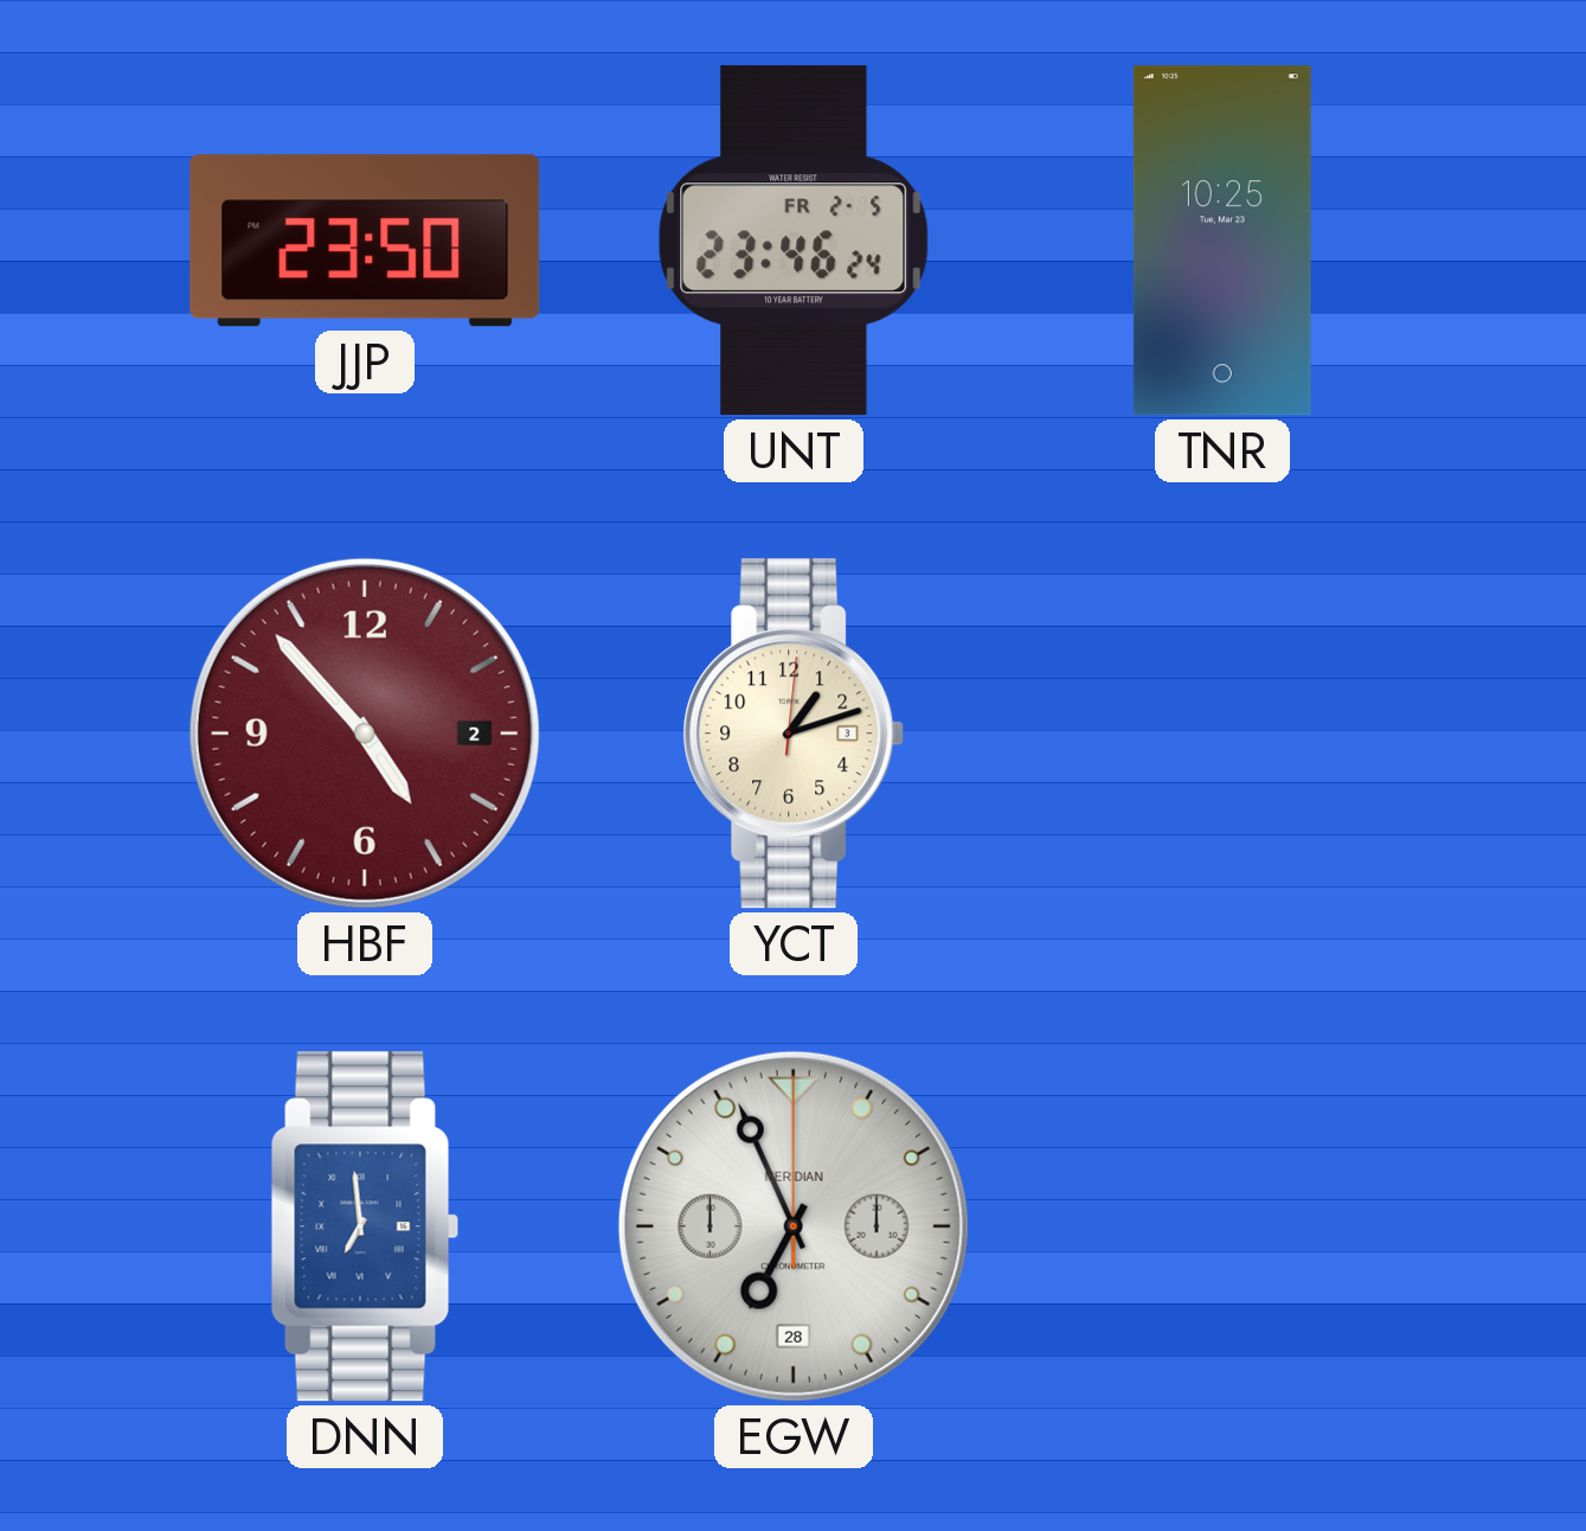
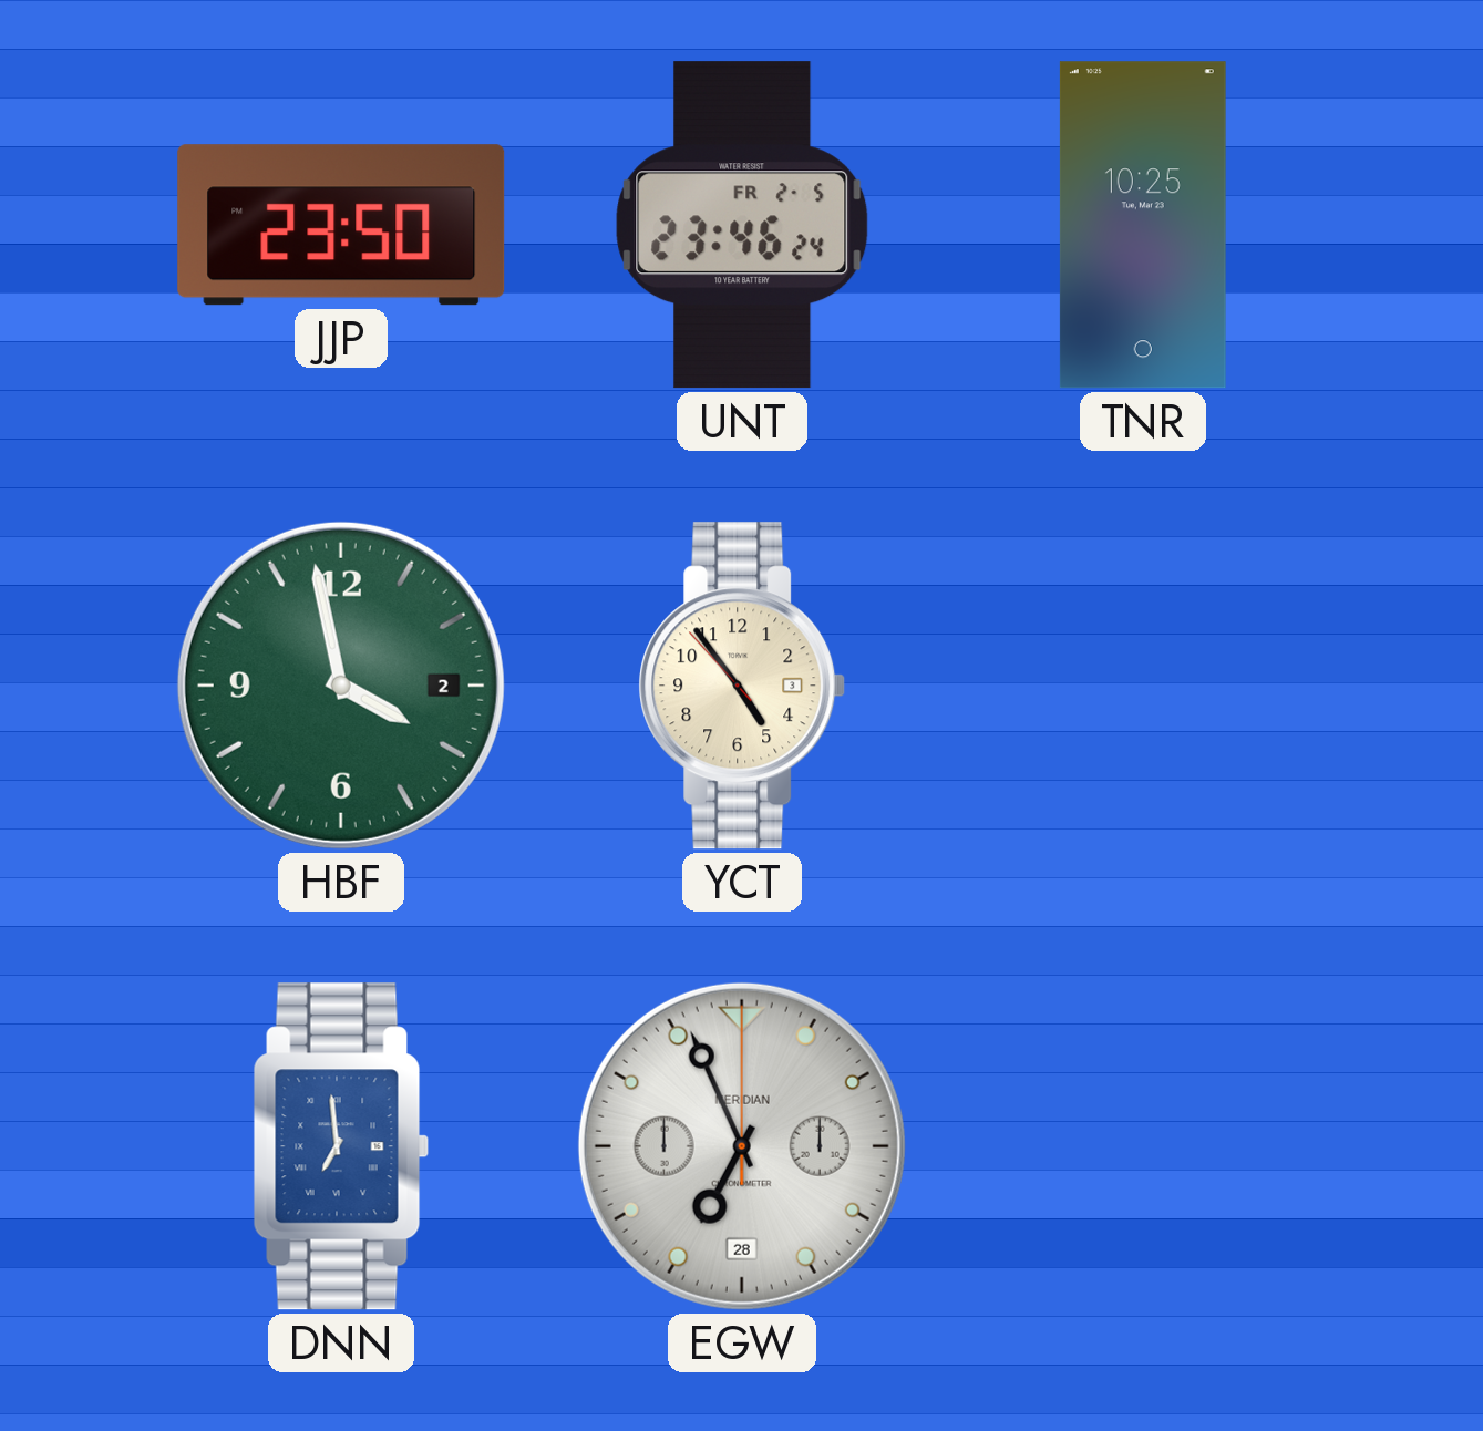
HBF: 4:53 -> 3:58 (341, 686)
HBF dial: burgundy -> green (341, 686)
YCT: 1:12 -> 4:53 (742, 686)
